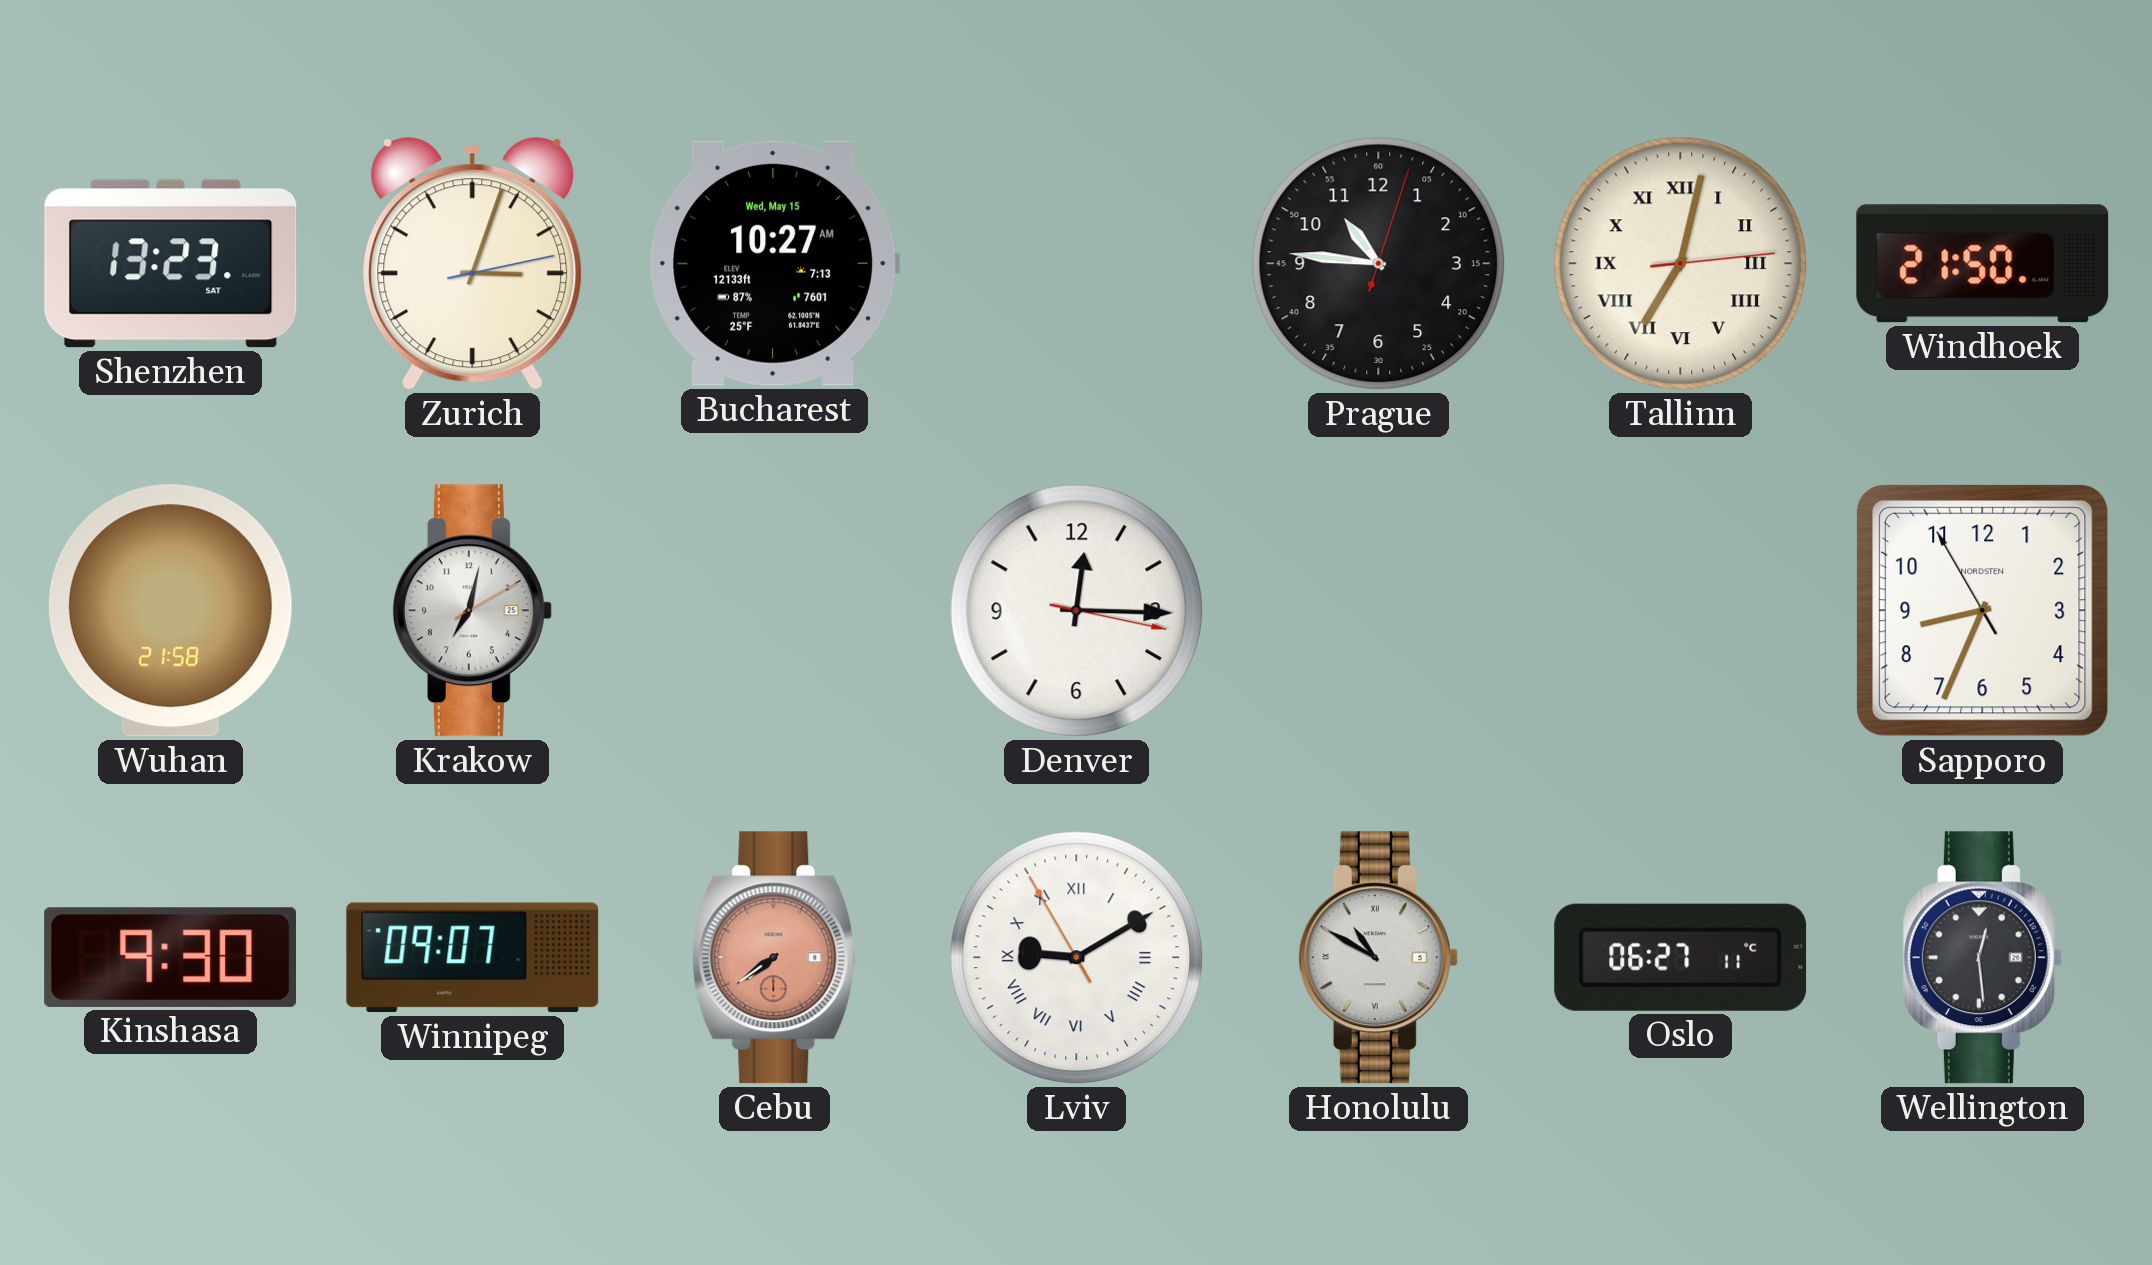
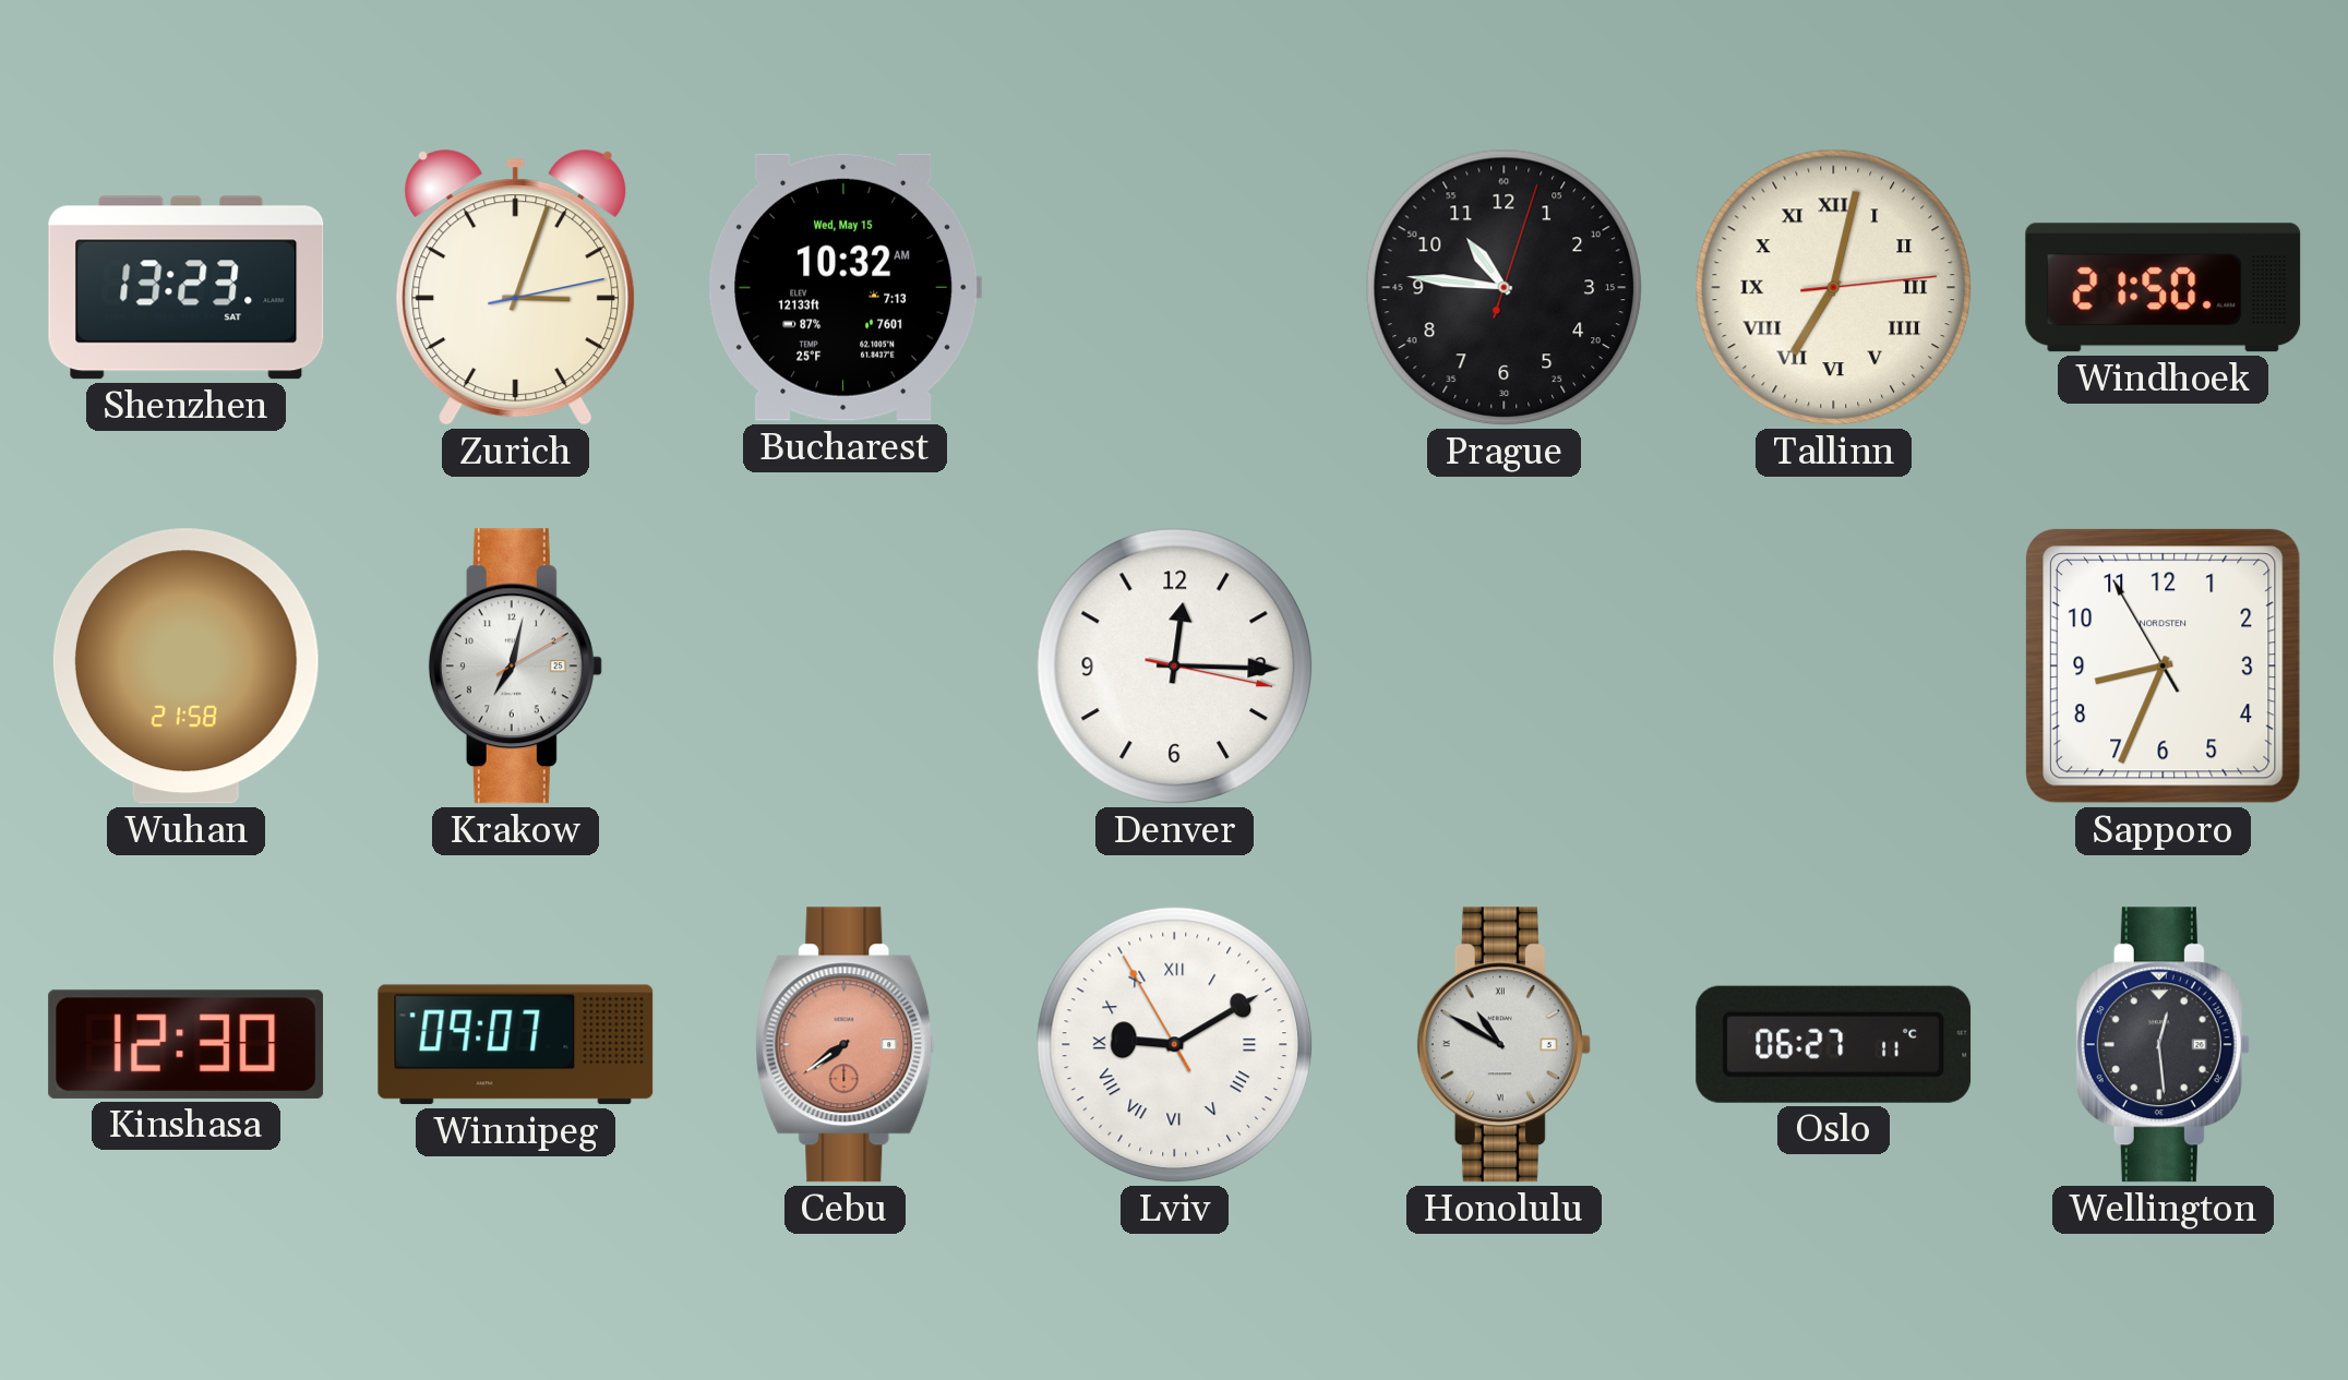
Bucharest: 10:27 -> 10:32 (846, 287)
Kinshasa: 9:30 -> 12:30 (187, 1044)
